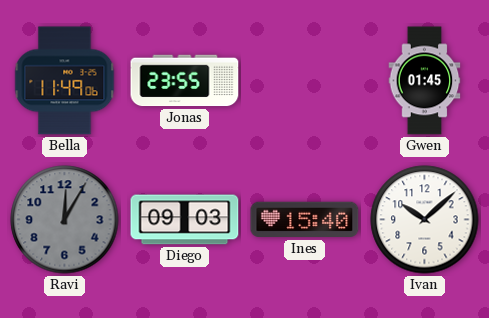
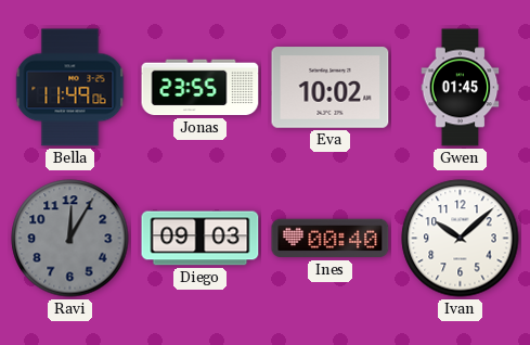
Eva: none -> 10:02 (331, 88)
Ines: 15:40 -> 00:40 (331, 239)
